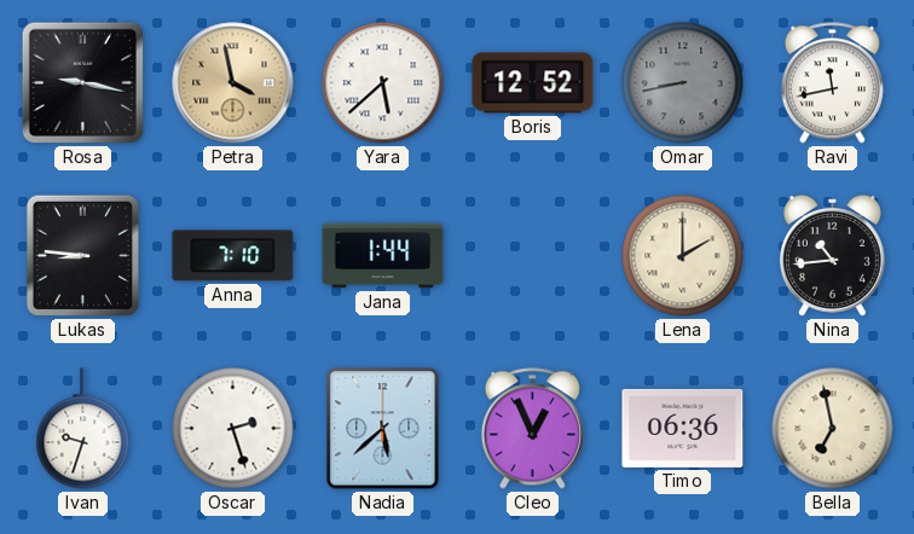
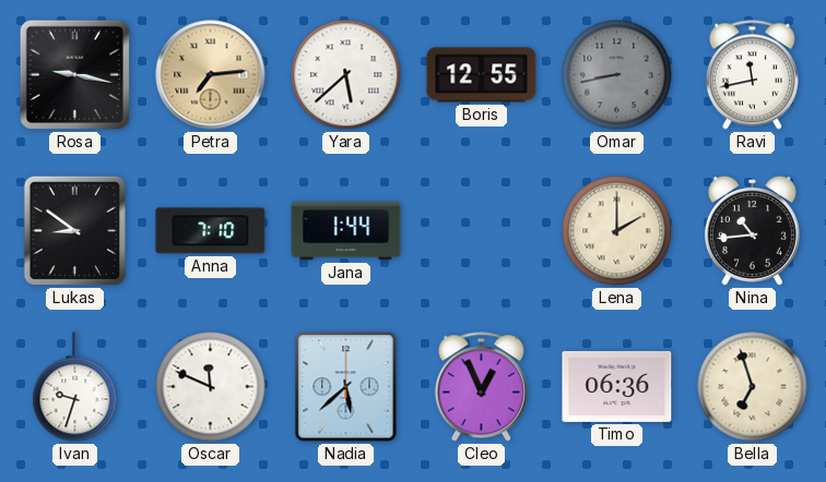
Petra: 3:58 -> 7:14 (211, 75)
Boris: 12:52 -> 12:55 (482, 75)
Lukas: 8:46 -> 8:51 (74, 230)
Oscar: 2:27 -> 11:49 (211, 387)
Bella: 6:58 -> 6:57 (753, 387)
